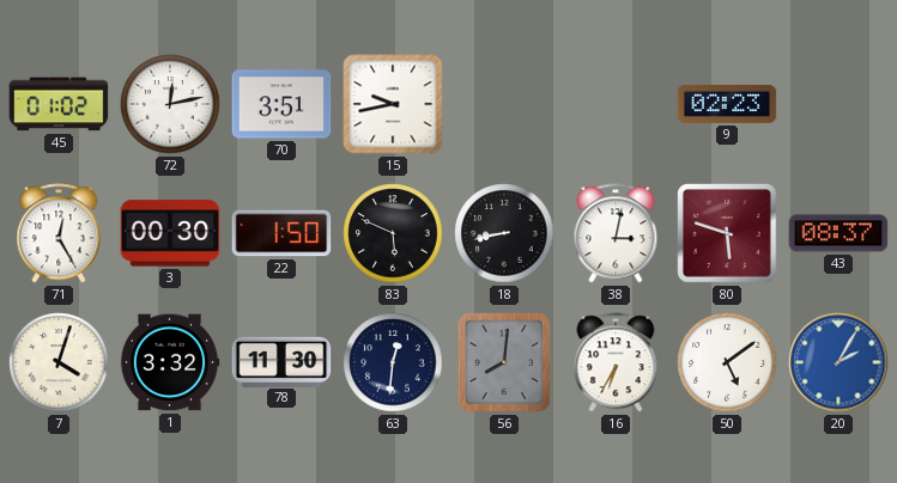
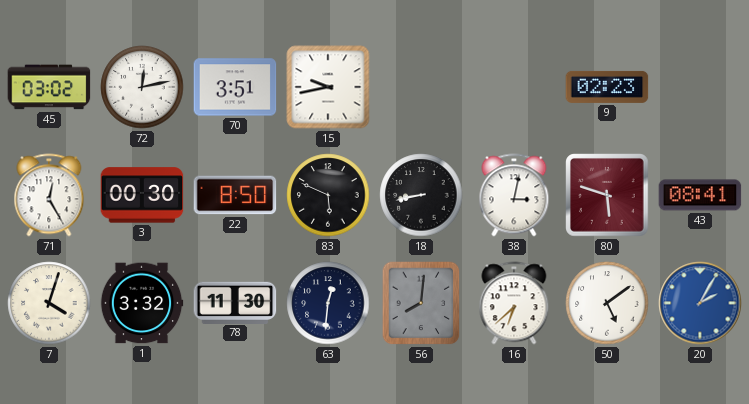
45: 01:02 -> 03:02 (49, 87)
22: 1:50 -> 8:50 (235, 195)
43: 08:37 -> 08:41 (700, 195)
16: 6:35 -> 6:38 (514, 303)
